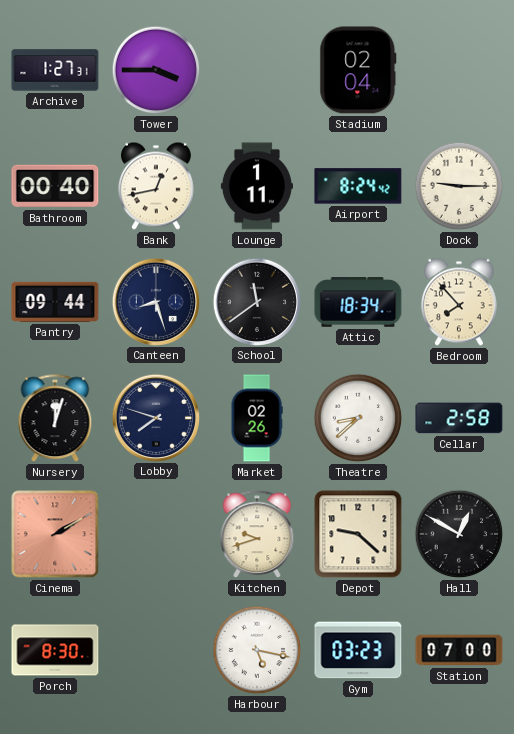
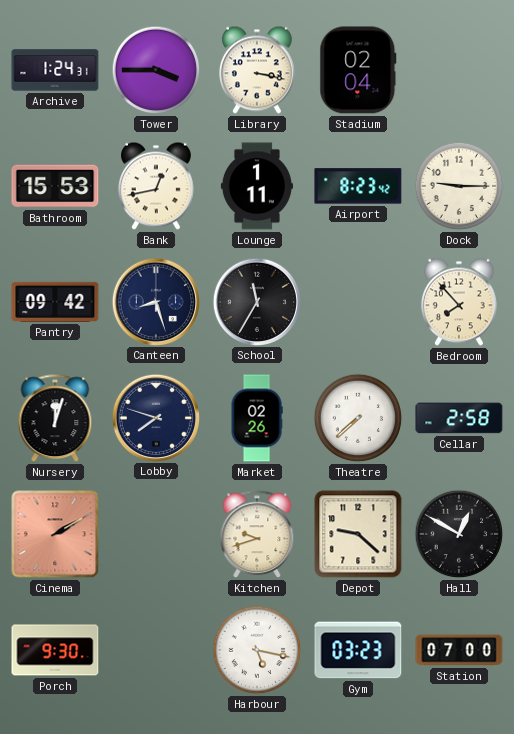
Archive: 1:27 -> 1:24 (55, 70)
Library: none -> 3:17 (257, 70)
Bathroom: 00:40 -> 15:53 (55, 186)
Airport: 8:24 -> 8:23 (358, 186)
Pantry: 09:44 -> 09:42 (55, 302)
School: 11:39 -> 11:35 (256, 301)
Attic: 18:34 -> none (358, 302)
Theatre: 8:38 -> 7:38 (358, 418)
Porch: 8:30 -> 9:30 (55, 650)
